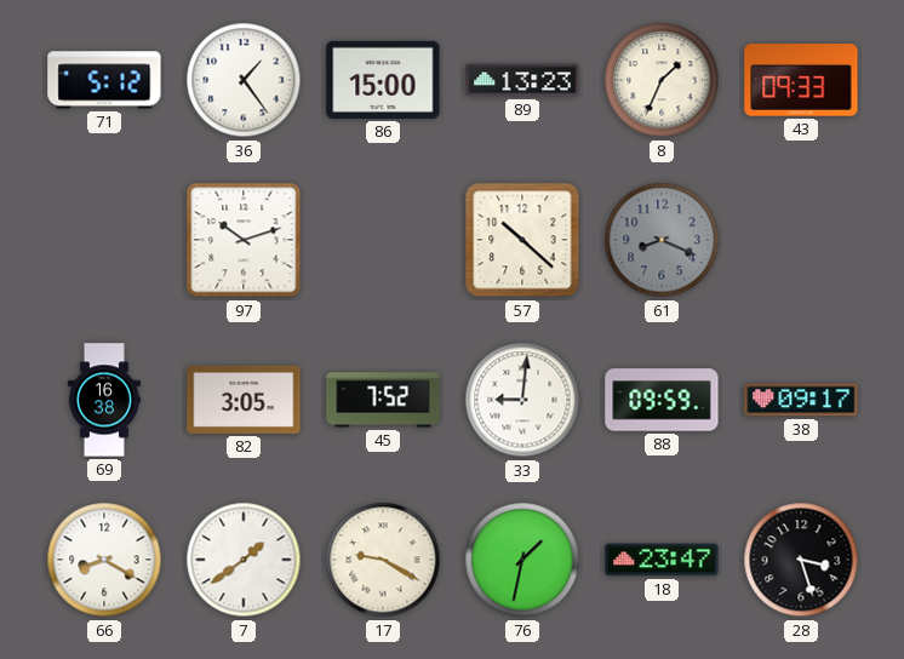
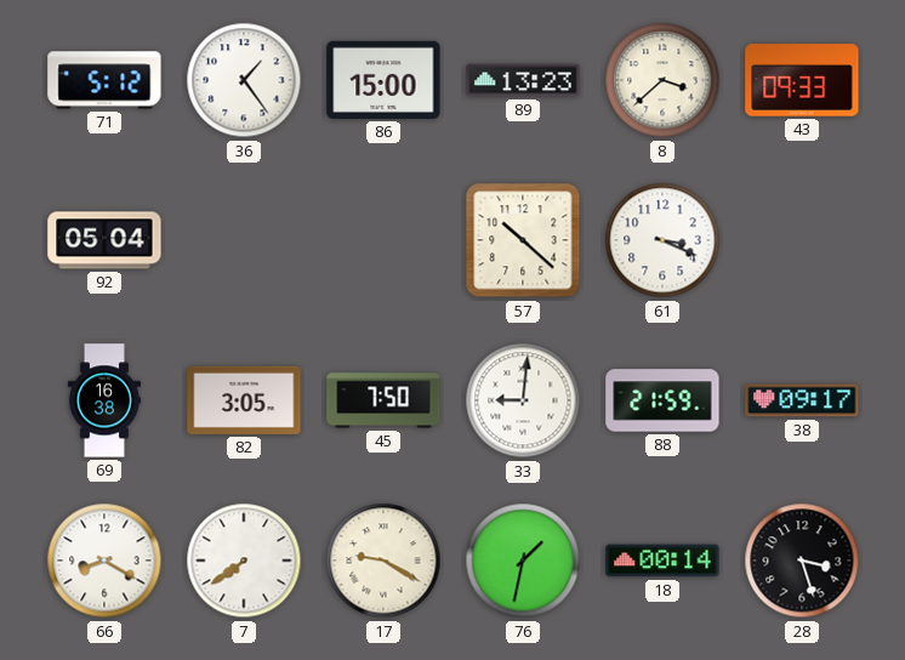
8: 1:34 -> 3:38 (662, 80)
92: none -> 05:04 (104, 240)
97: 10:12 -> none (244, 240)
61: 8:19 -> 3:19 (662, 240)
61 dial: grey -> white (662, 240)
45: 7:52 -> 7:50 (383, 400)
88: 09:59 -> 21:59 (662, 400)
7: 1:39 -> 7:39 (244, 561)
18: 23:47 -> 00:14 (662, 561)
